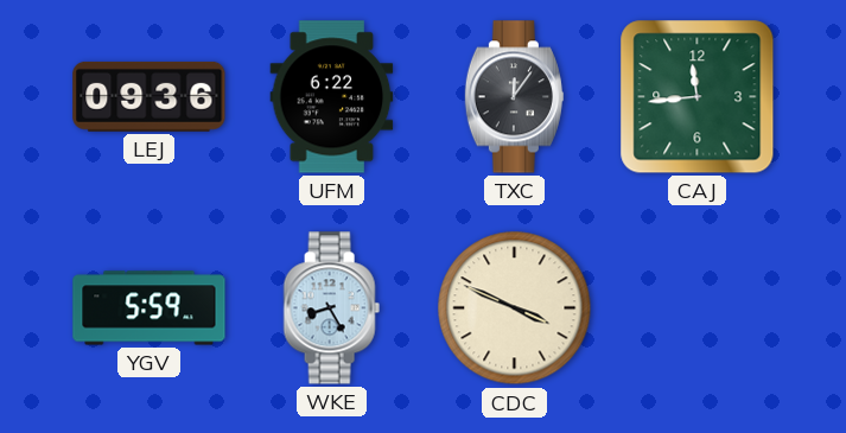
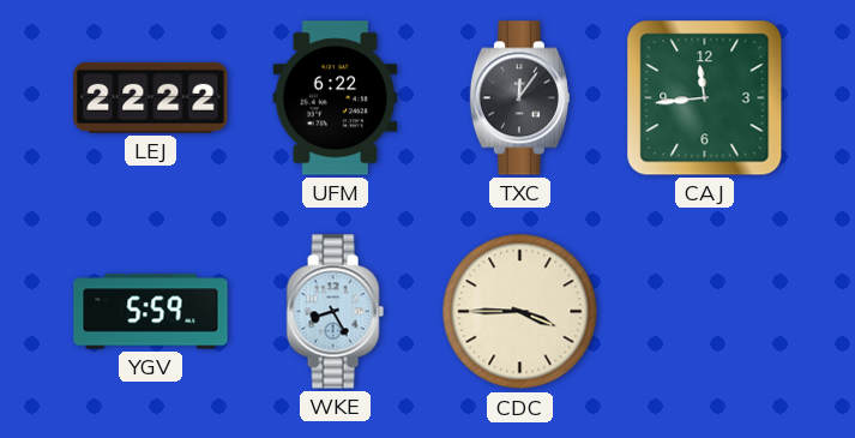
LEJ: 09:36 -> 22:22 (151, 97)
CDC: 3:49 -> 3:45 (520, 312)
